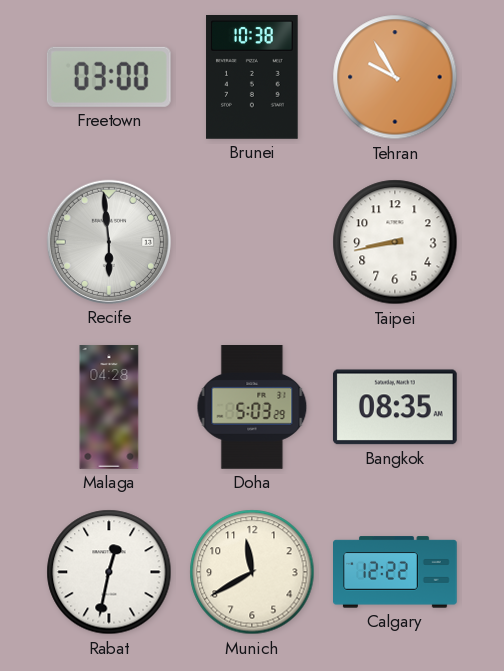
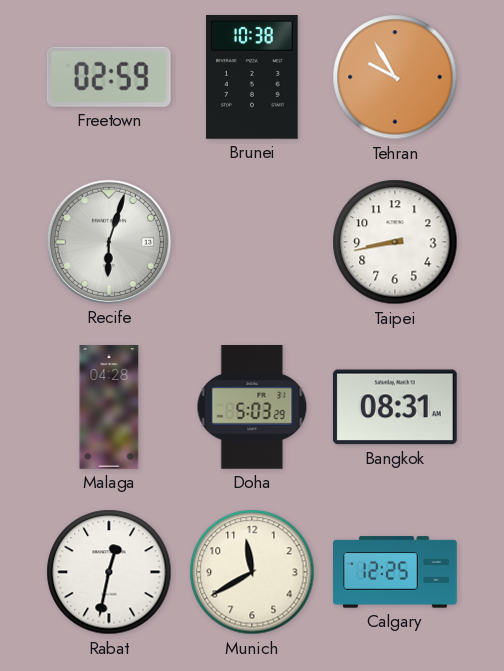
Freetown: 03:00 -> 02:59 (109, 77)
Recife: 5:59 -> 6:03 (109, 242)
Bangkok: 08:35 -> 08:31 (395, 407)
Calgary: 12:22 -> 12:25 (396, 572)
